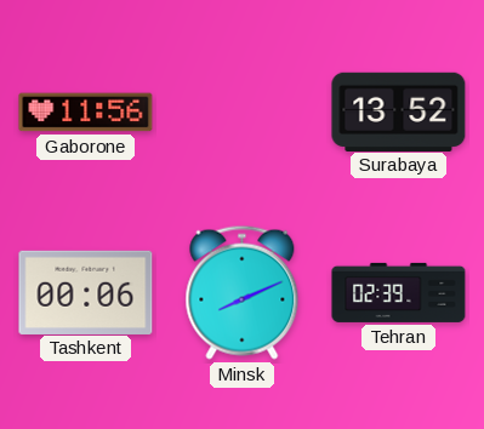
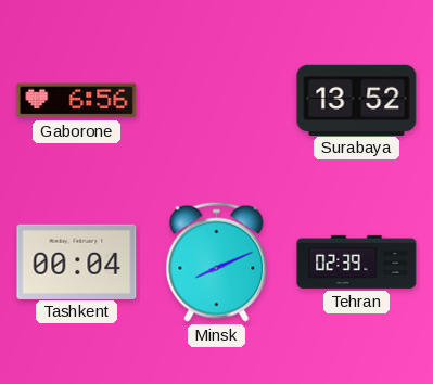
Gaborone: 11:56 -> 6:56 (77, 101)
Tashkent: 00:06 -> 00:04 (77, 261)
